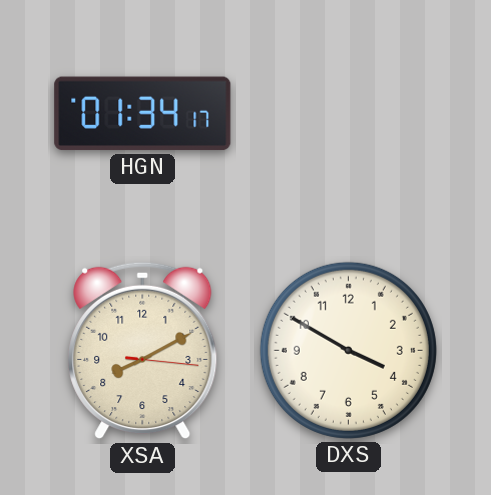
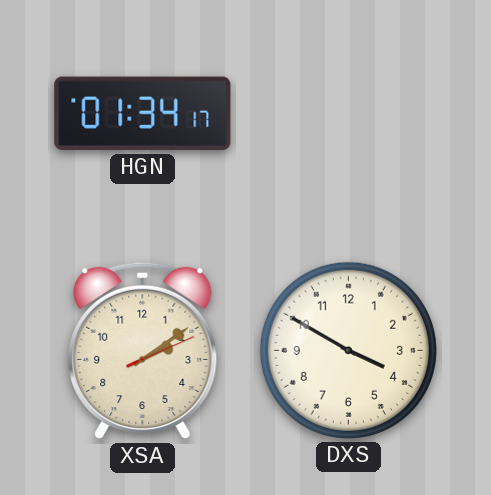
XSA: 8:10 -> 2:09 (143, 351)
